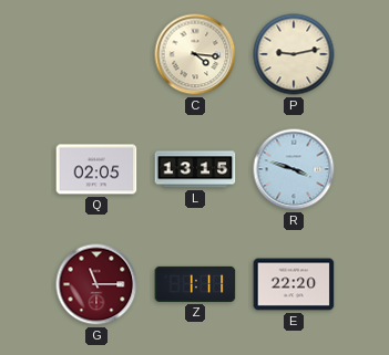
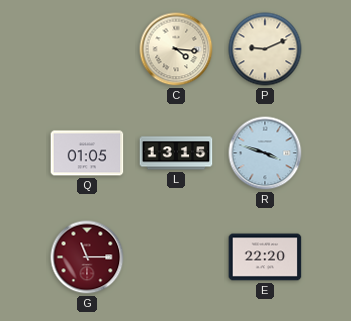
P: 9:13 -> 9:11 (265, 49)
Q: 02:05 -> 01:05 (87, 153)
Z: 1:11 -> none (195, 284)
